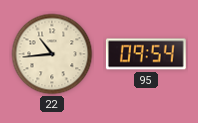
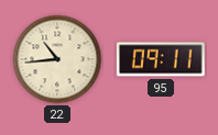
95: 09:54 -> 09:11 (161, 59)
